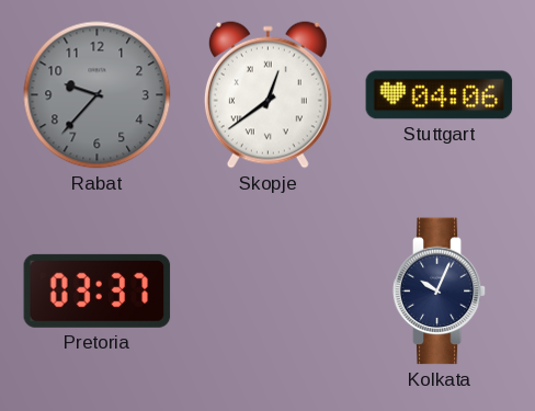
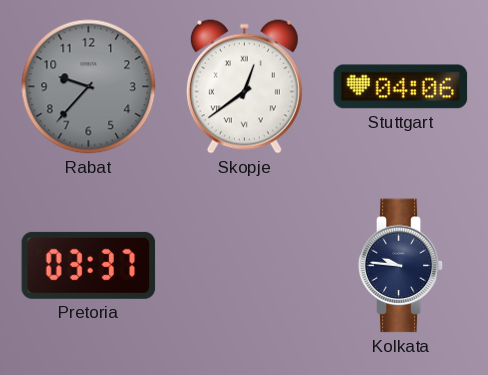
Kolkata: 10:04 -> 9:46 (401, 266)
